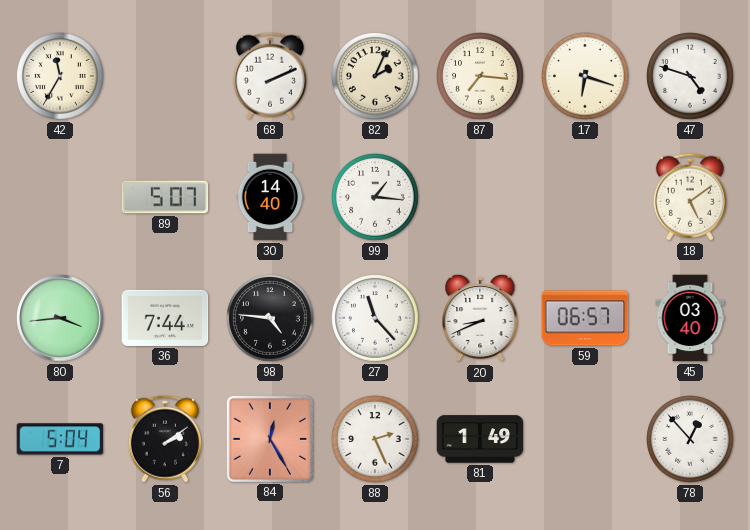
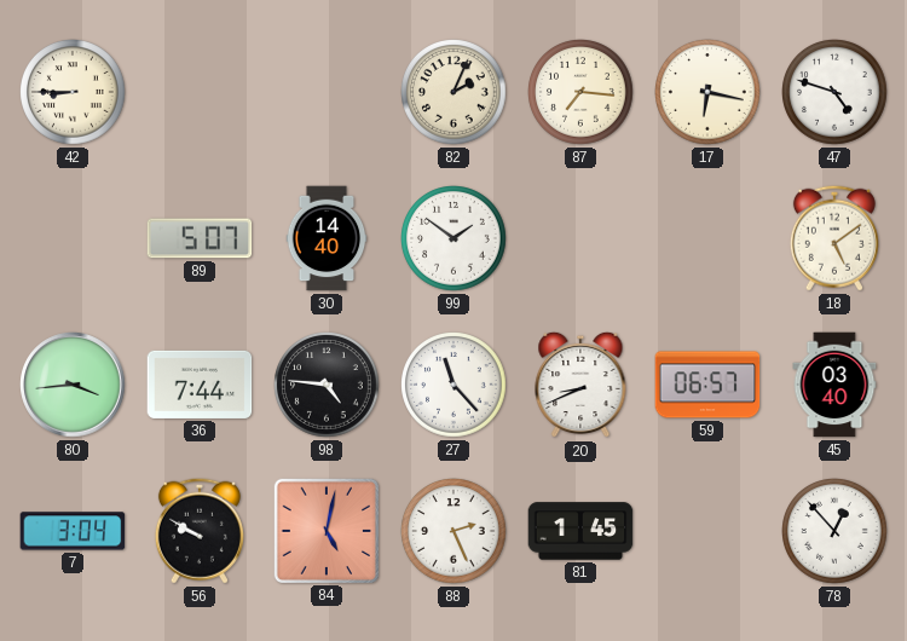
42: 11:35 -> 8:45 (74, 93)
68: 2:11 -> none (270, 76)
17: 6:18 -> 6:17 (709, 93)
99: 1:16 -> 1:51 (455, 239)
7: 5:04 -> 3:04 (73, 531)
56: 2:09 -> 9:50 (200, 531)
84: 12:25 -> 5:02 (325, 530)
81: 1:49 -> 1:45 (580, 531)
